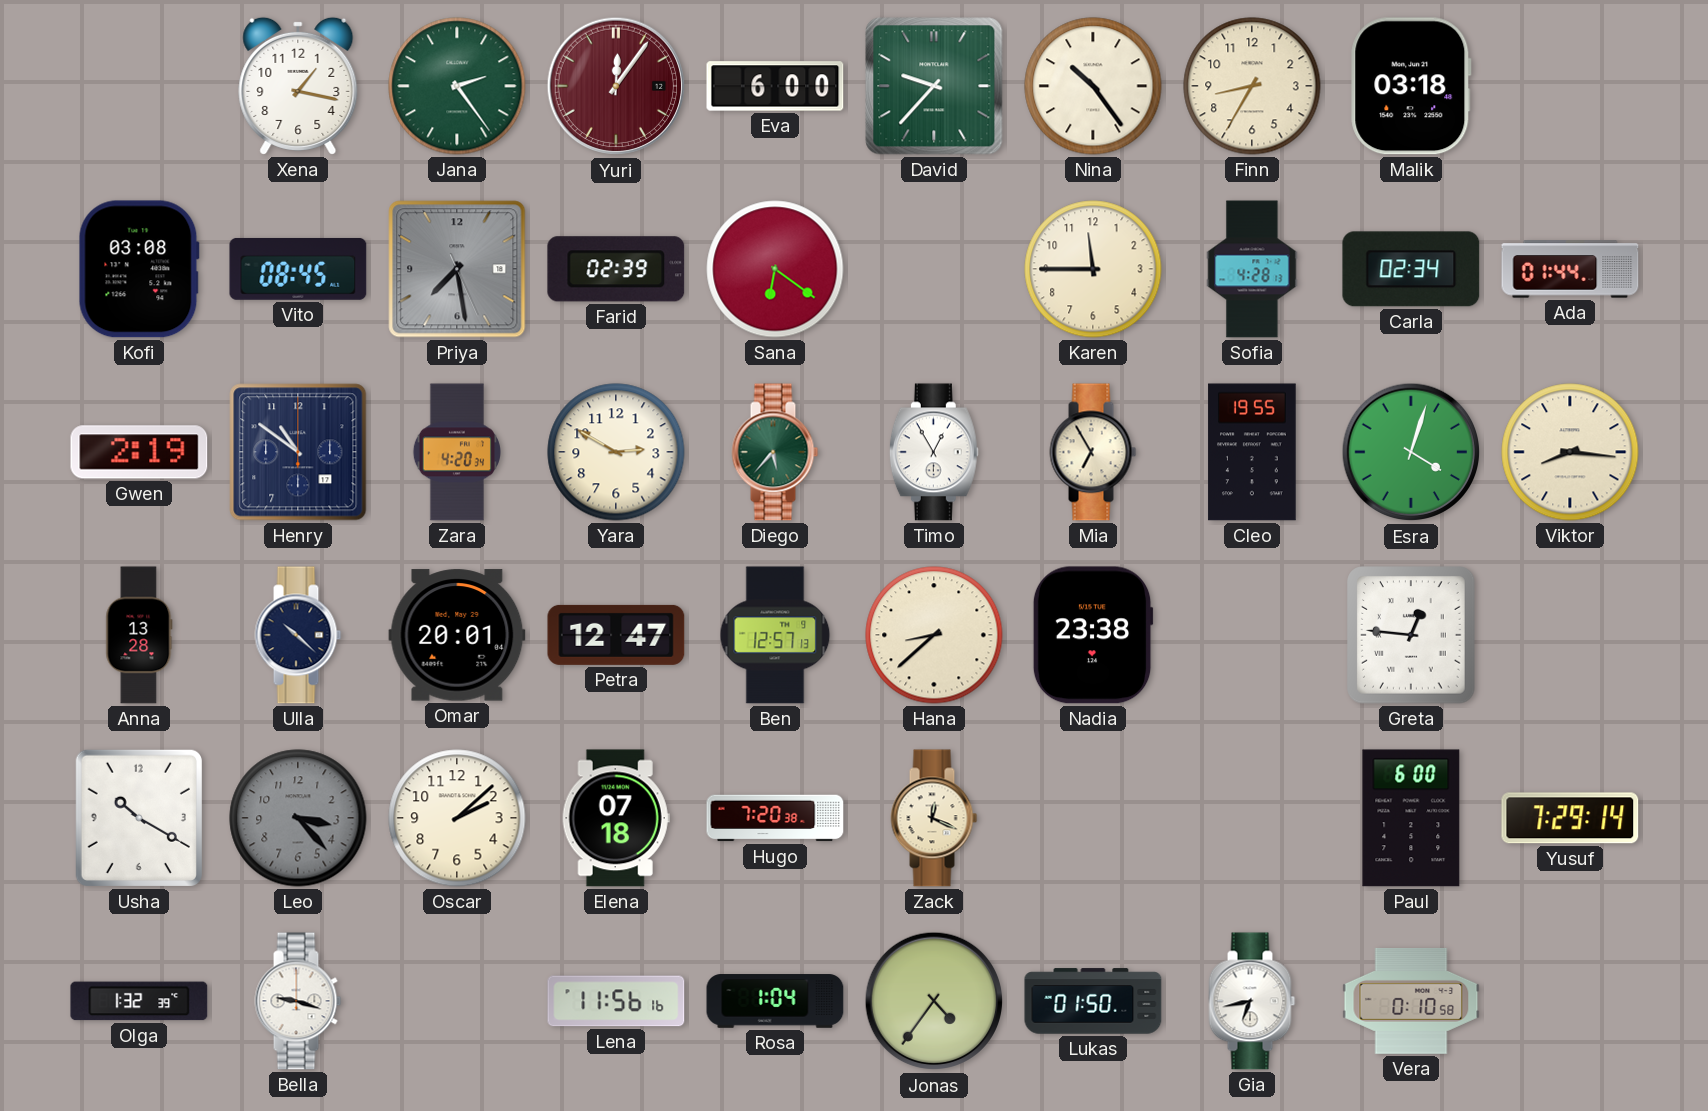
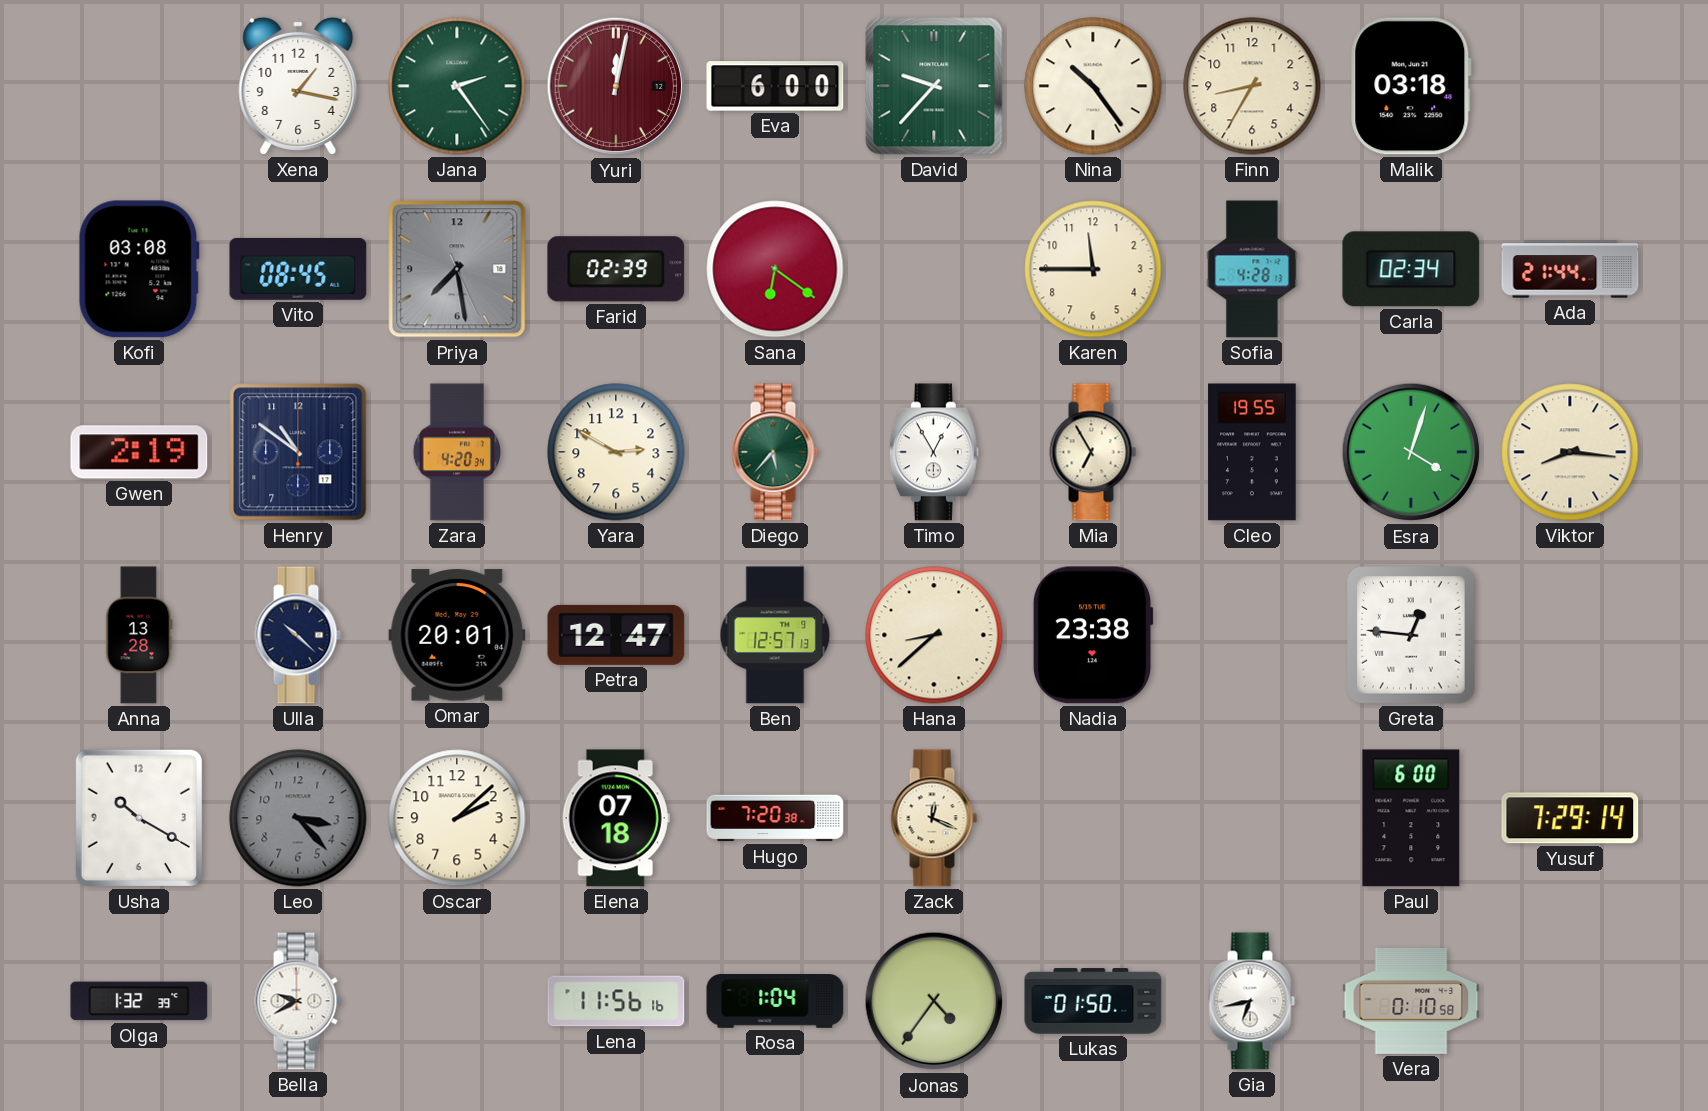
Yuri: 12:06 -> 12:02 (616, 86)
Ada: 01:44 -> 21:44 (1570, 269)
Bella: 9:18 -> 9:40 (298, 1001)
